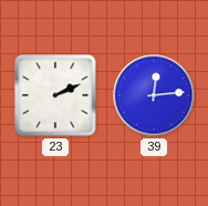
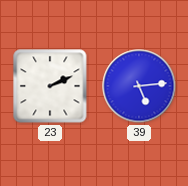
39: 12:14 -> 5:14 (139, 86)
